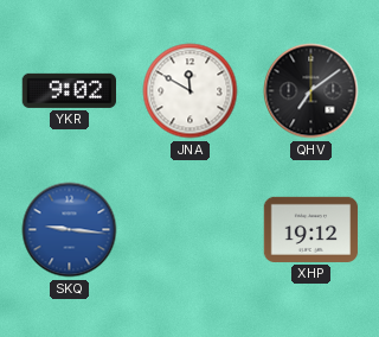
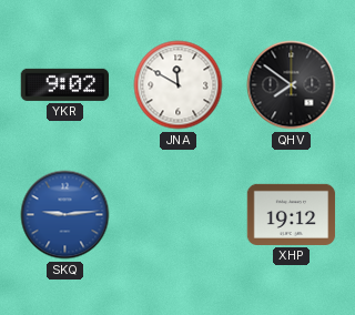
QHV: 7:09 -> 7:51 (292, 85)
SKQ: 9:16 -> 9:14 (65, 215)
